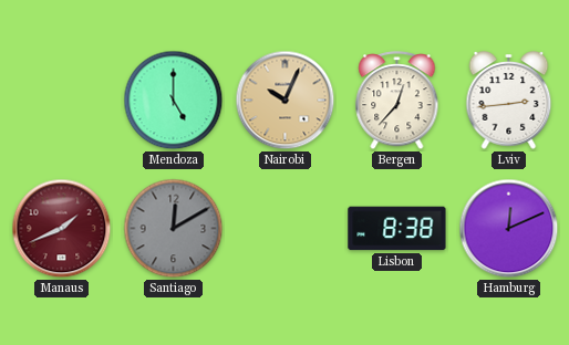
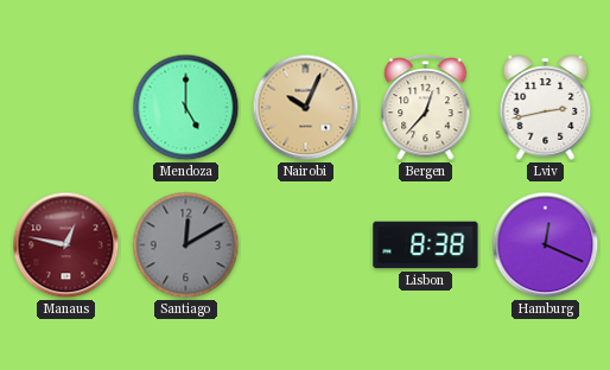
Lviv: 2:44 -> 2:43 (546, 108)
Manaus: 1:41 -> 12:47 (66, 245)
Hamburg: 12:11 -> 12:19 (546, 245)
